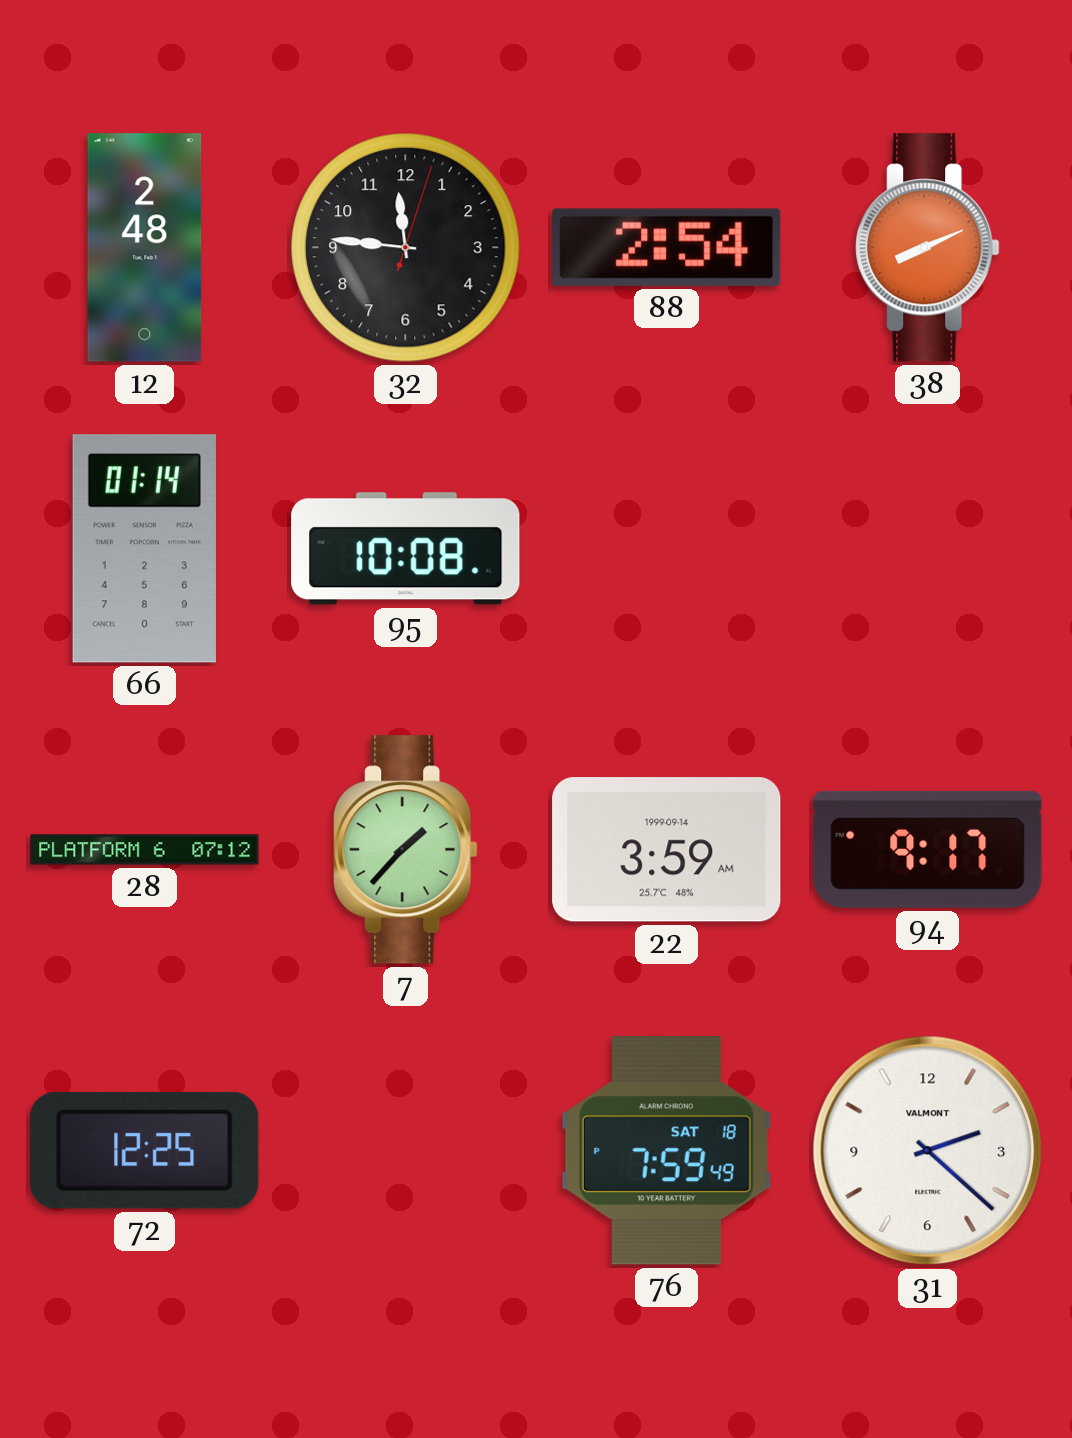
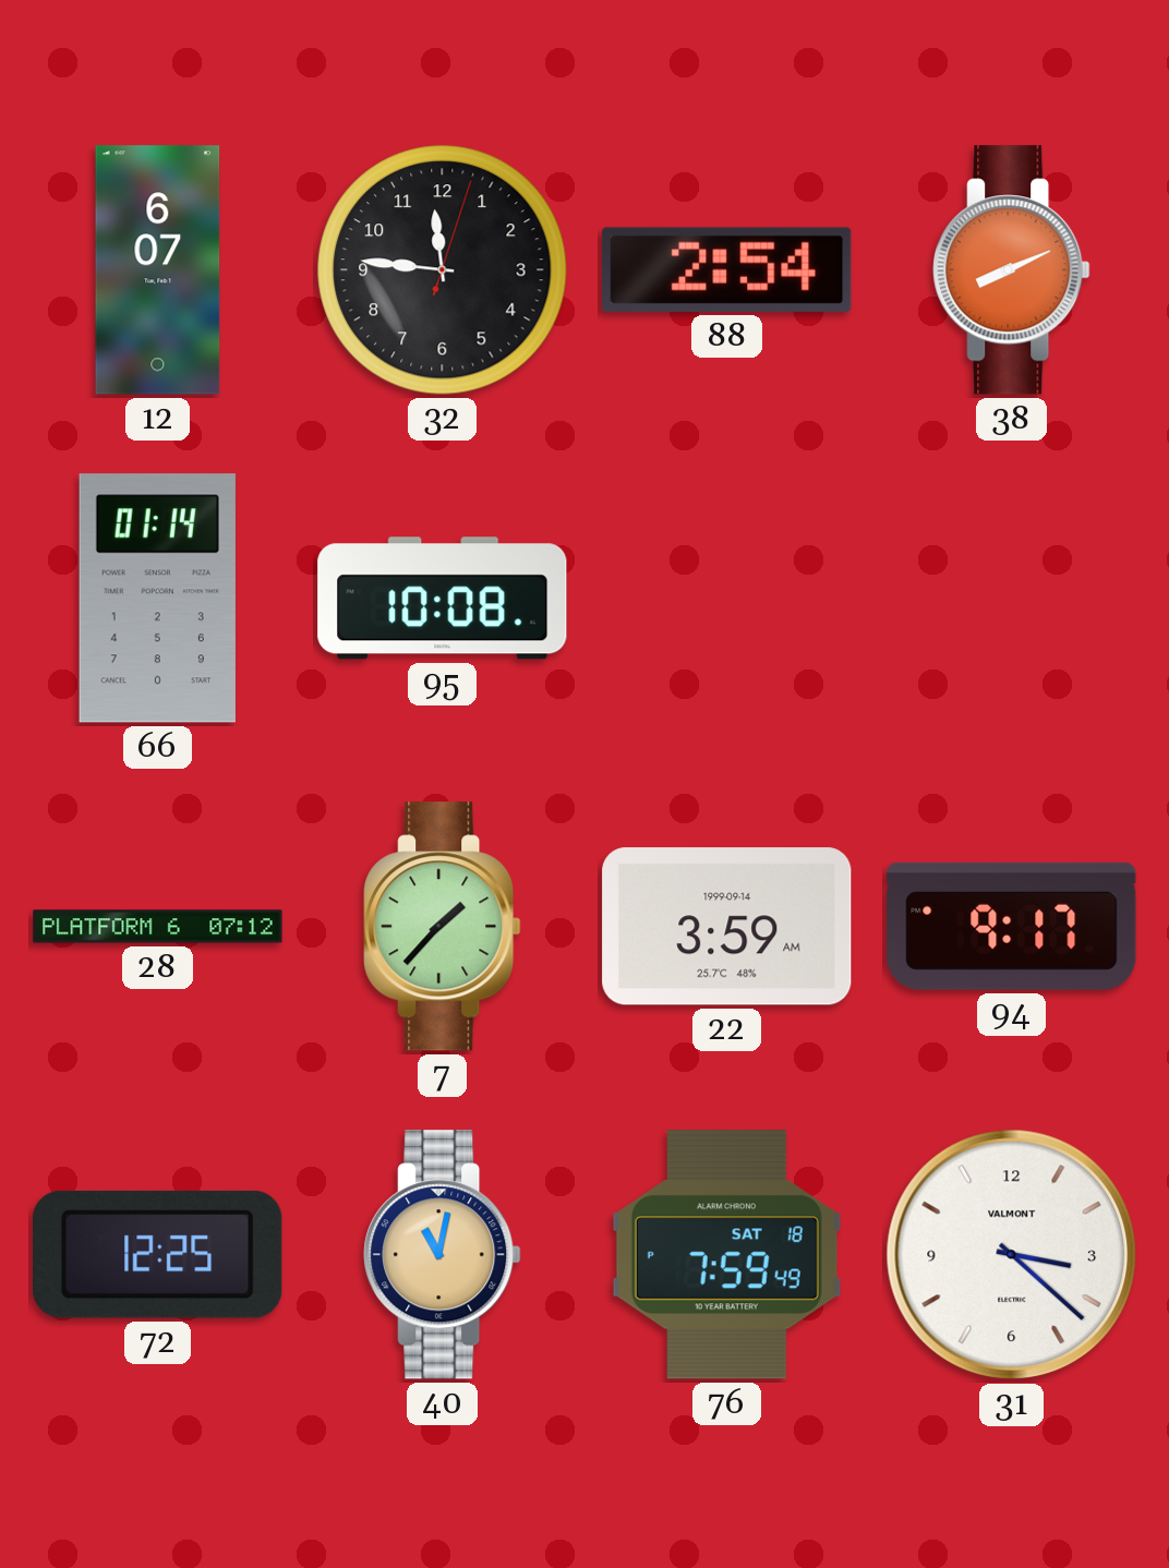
12: 2:48 -> 6:07 (158, 270)
40: none -> 11:02 (443, 1255)
31: 2:22 -> 3:22 (1012, 1255)
